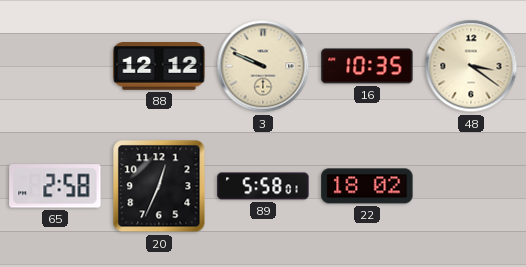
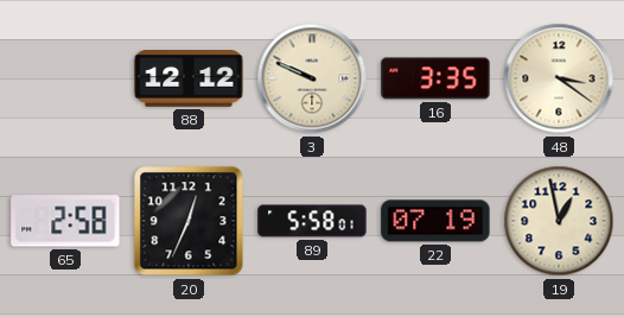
16: 10:35 -> 3:35 (435, 78)
22: 18:02 -> 07:19 (435, 221)
19: none -> 12:58 (559, 221)
